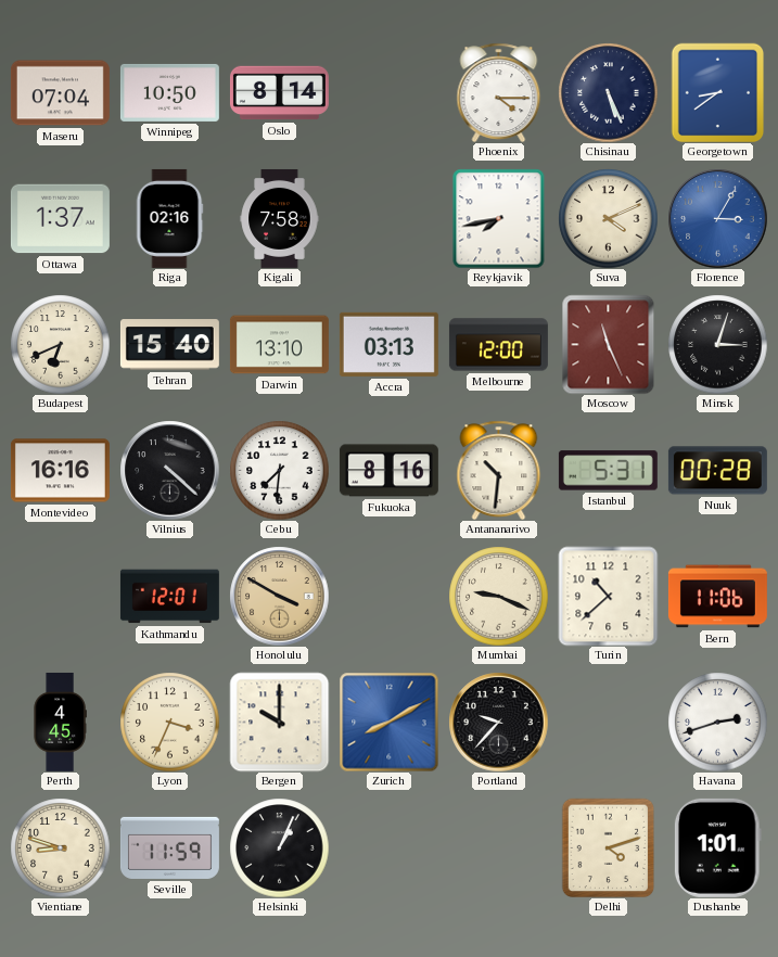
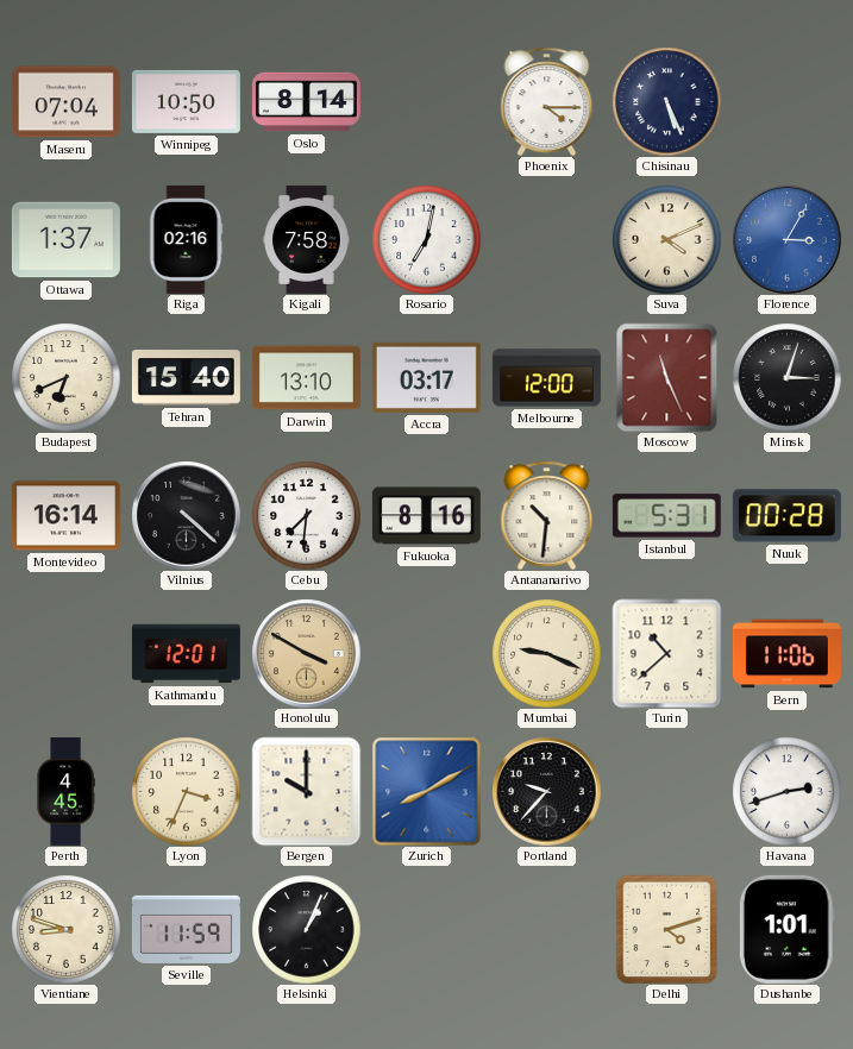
Georgetown: 8:39 -> none (718, 92)
Rosario: none -> 7:02 (426, 239)
Reykjavik: 7:43 -> none (499, 218)
Accra: 03:13 -> 03:17 (426, 377)
Montevideo: 16:16 -> 16:14 (65, 516)
